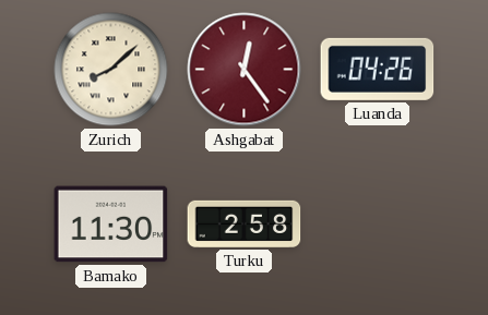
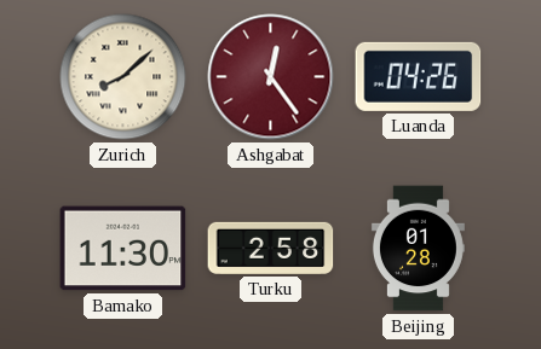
Beijing: none -> 01:28 (418, 249)
